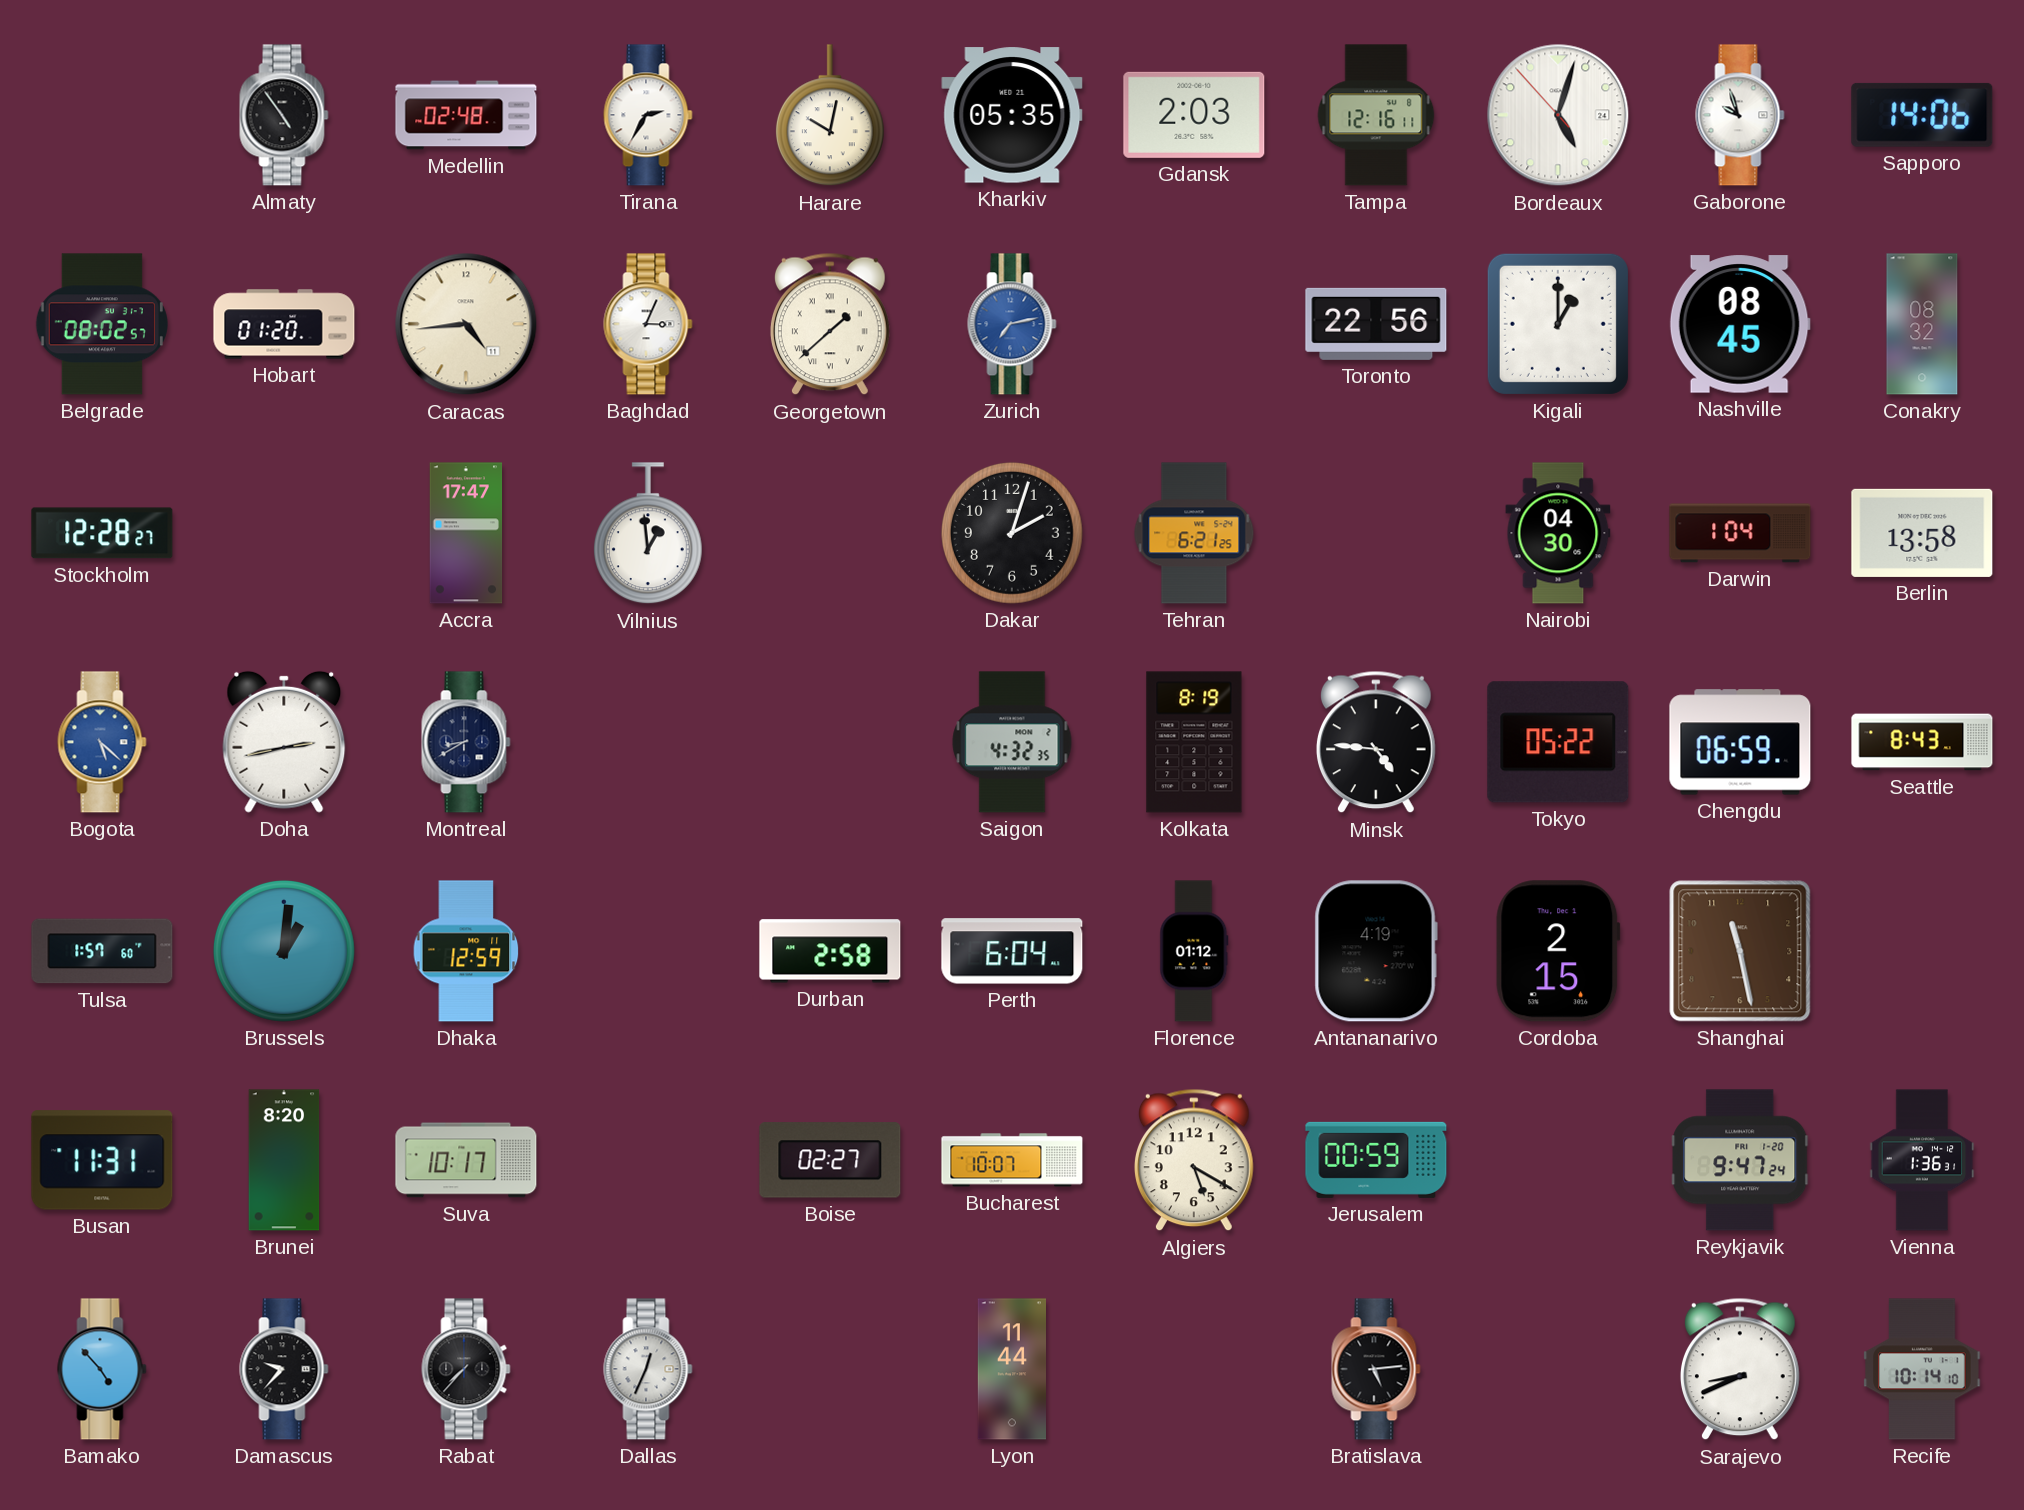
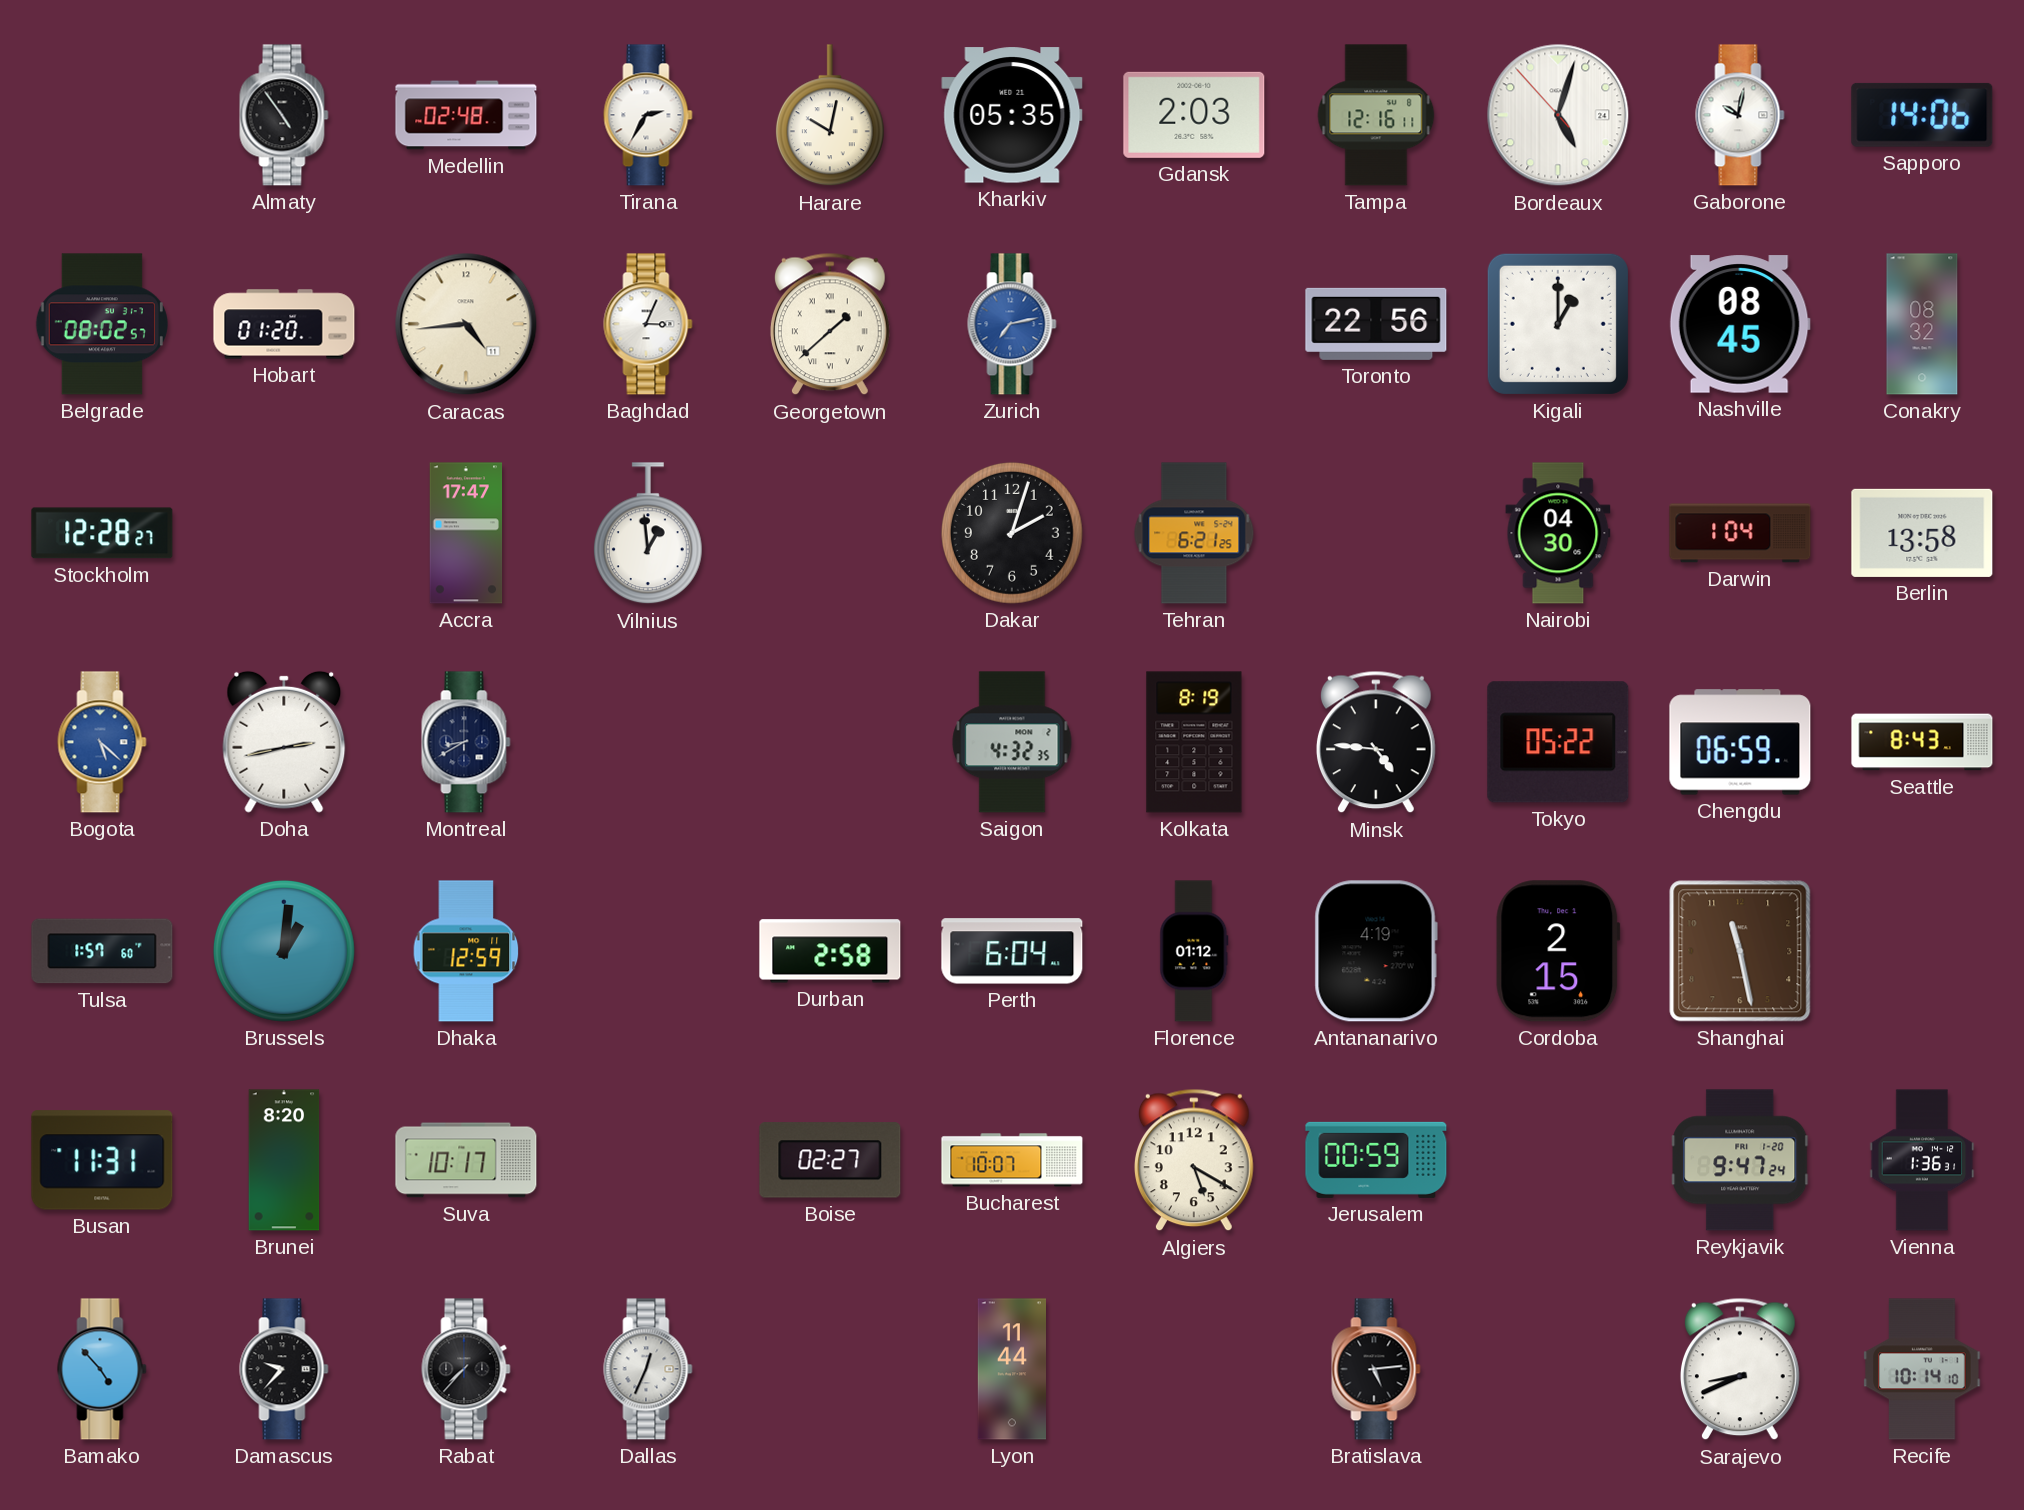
Gaborone: 9:57 -> 10:02 (1740, 115)
